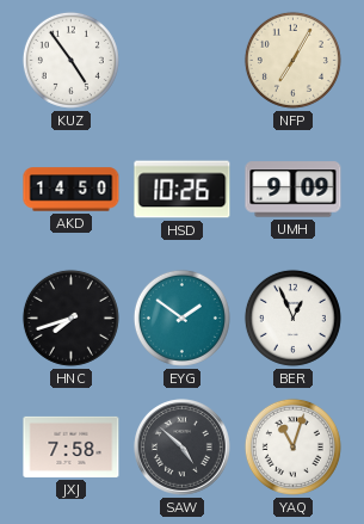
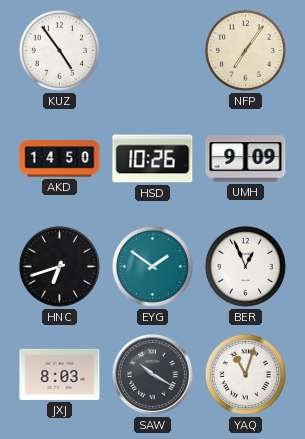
NFP: 7:05 -> 7:06 (245, 50)
HNC: 7:42 -> 6:42 (59, 266)
JXJ: 7:58 -> 8:03 (60, 374)
SAW: 4:52 -> 10:20 (153, 375)
